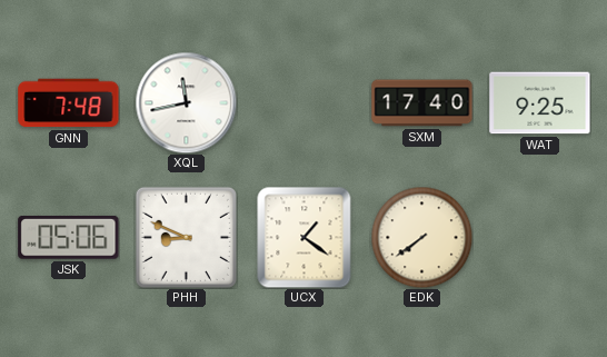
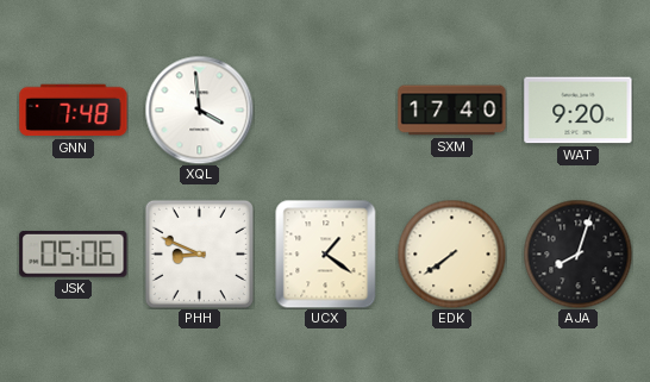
XQL: 11:43 -> 3:59 (199, 109)
WAT: 9:25 -> 9:20 (579, 111)
AJA: none -> 8:03 (577, 253)
